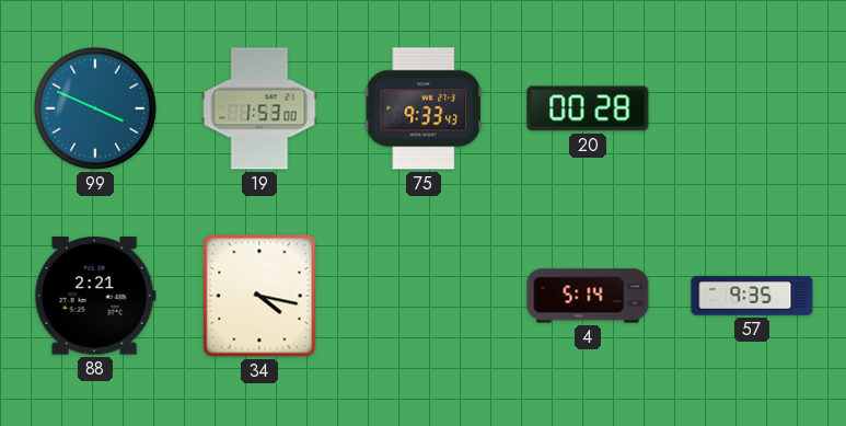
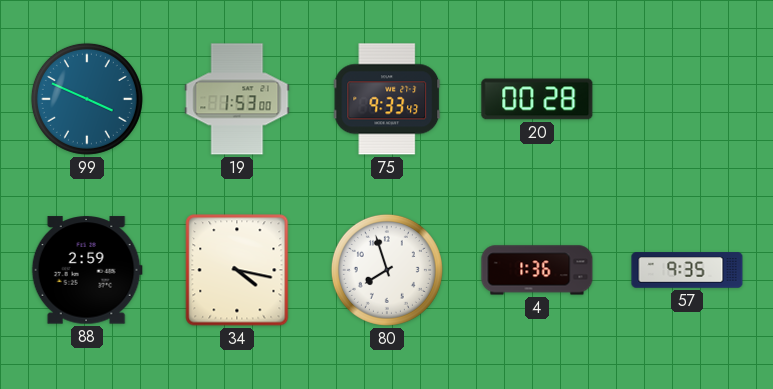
88: 2:21 -> 2:59 (87, 270)
80: none -> 7:57 (387, 270)
4: 5:14 -> 1:36 (537, 270)
